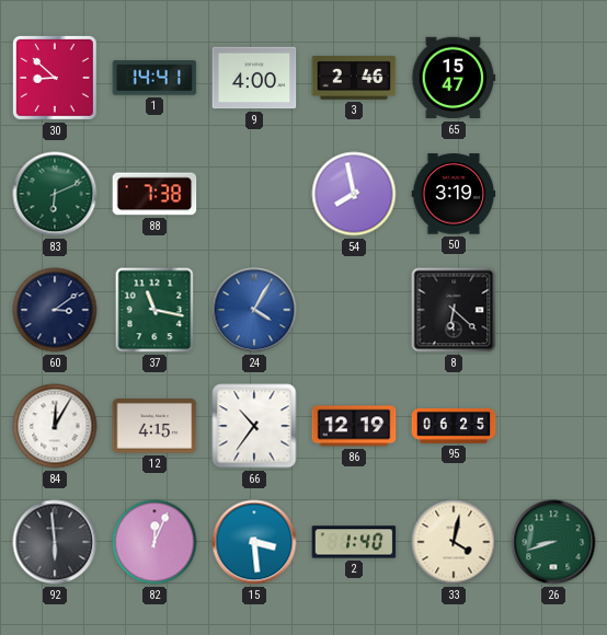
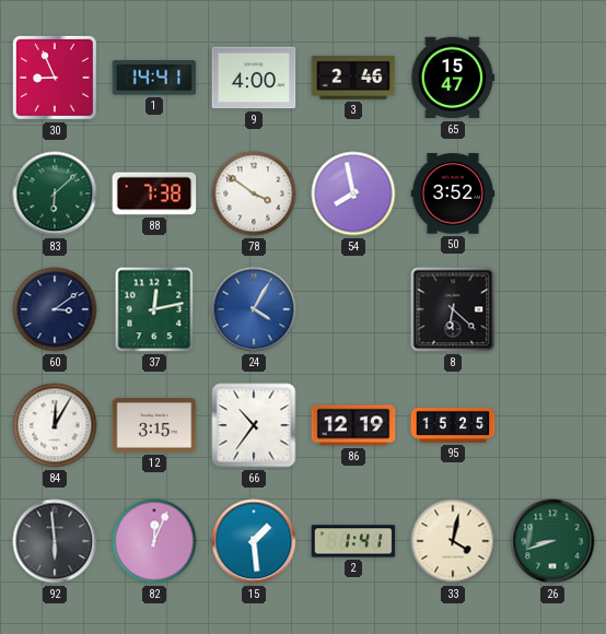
30: 8:52 -> 8:56 (55, 78)
83: 6:11 -> 6:08 (55, 193)
78: none -> 3:51 (254, 193)
50: 3:19 -> 3:52 (453, 193)
37: 11:17 -> 12:13 (154, 309)
12: 4:15 -> 3:15 (154, 425)
95: 06:25 -> 15:25 (453, 425)
15: 3:29 -> 1:29 (254, 541)
2: 1:40 -> 1:41 (353, 541)
